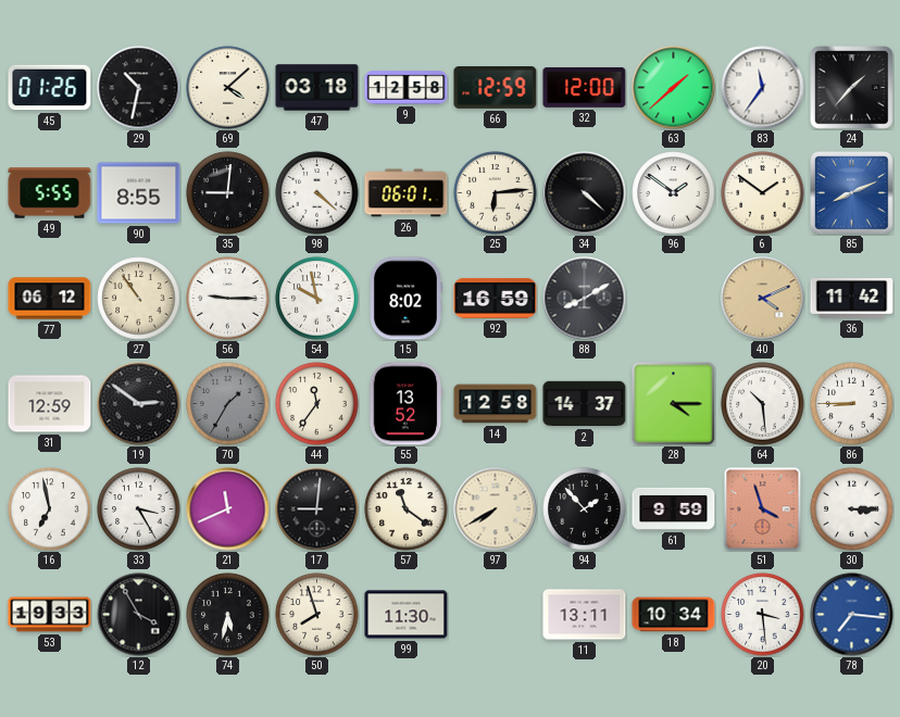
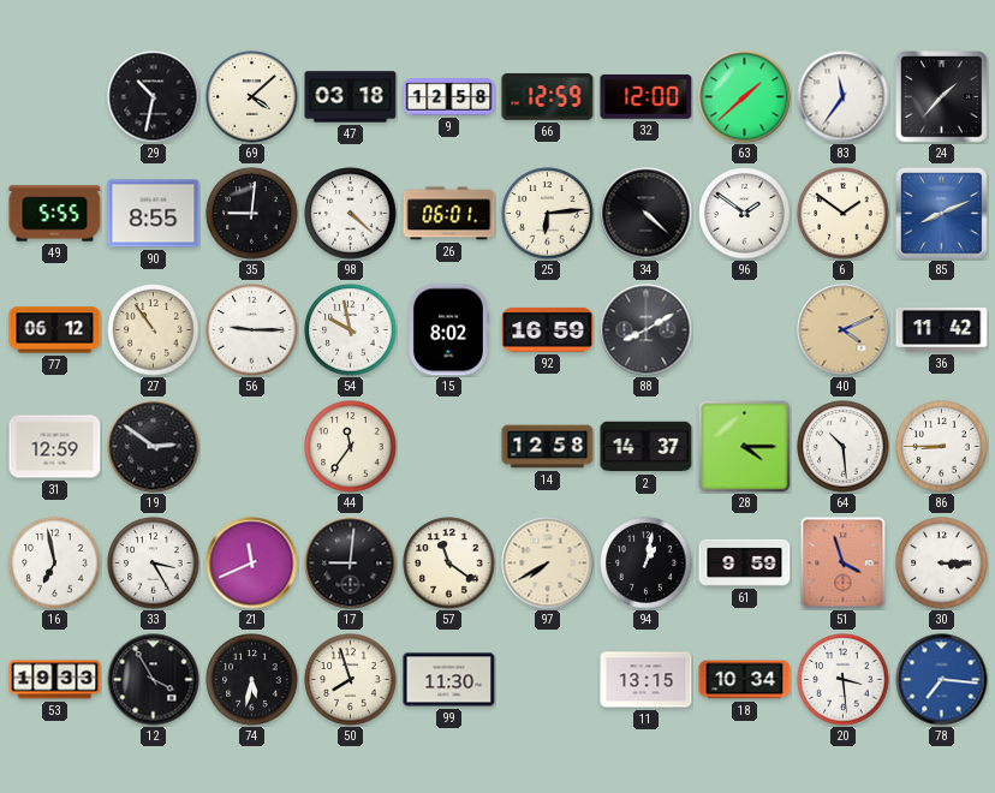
45: 01:26 -> none (50, 88)
70: 1:35 -> none (228, 404)
55: 13:52 -> none (407, 404)
94: 1:53 -> 1:02 (647, 564)
11: 13:11 -> 13:15 (647, 680)
